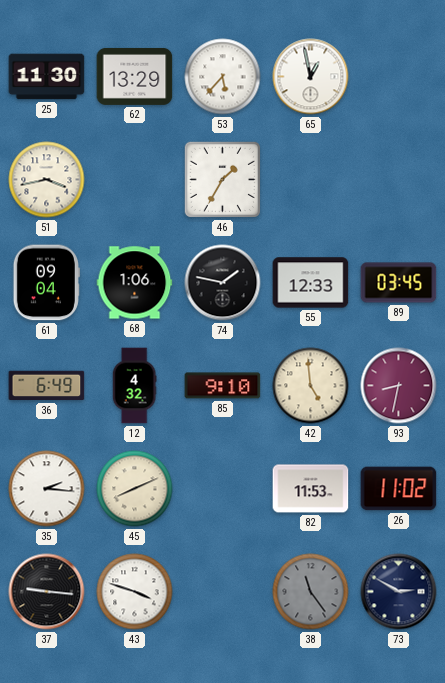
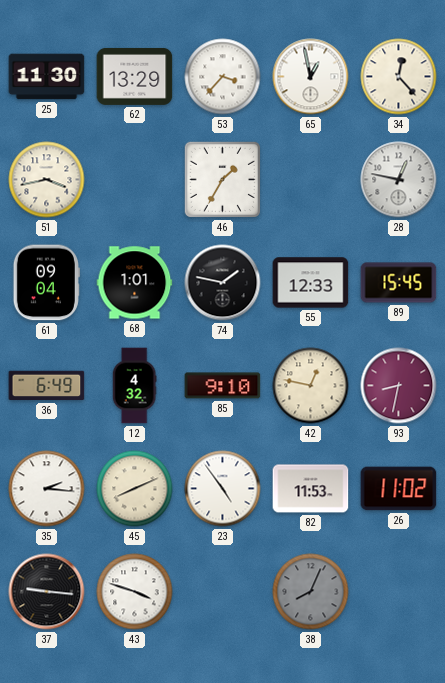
53: 5:37 -> 3:37 (223, 77)
34: none -> 12:23 (399, 77)
28: none -> 12:47 (399, 180)
68: 1:06 -> 1:01 (135, 283)
89: 03:45 -> 15:45 (399, 283)
42: 4:59 -> 12:47 (311, 386)
23: none -> 4:54 (223, 489)
38: 11:24 -> 8:04 (311, 592)
73: 2:50 -> none (399, 592)
